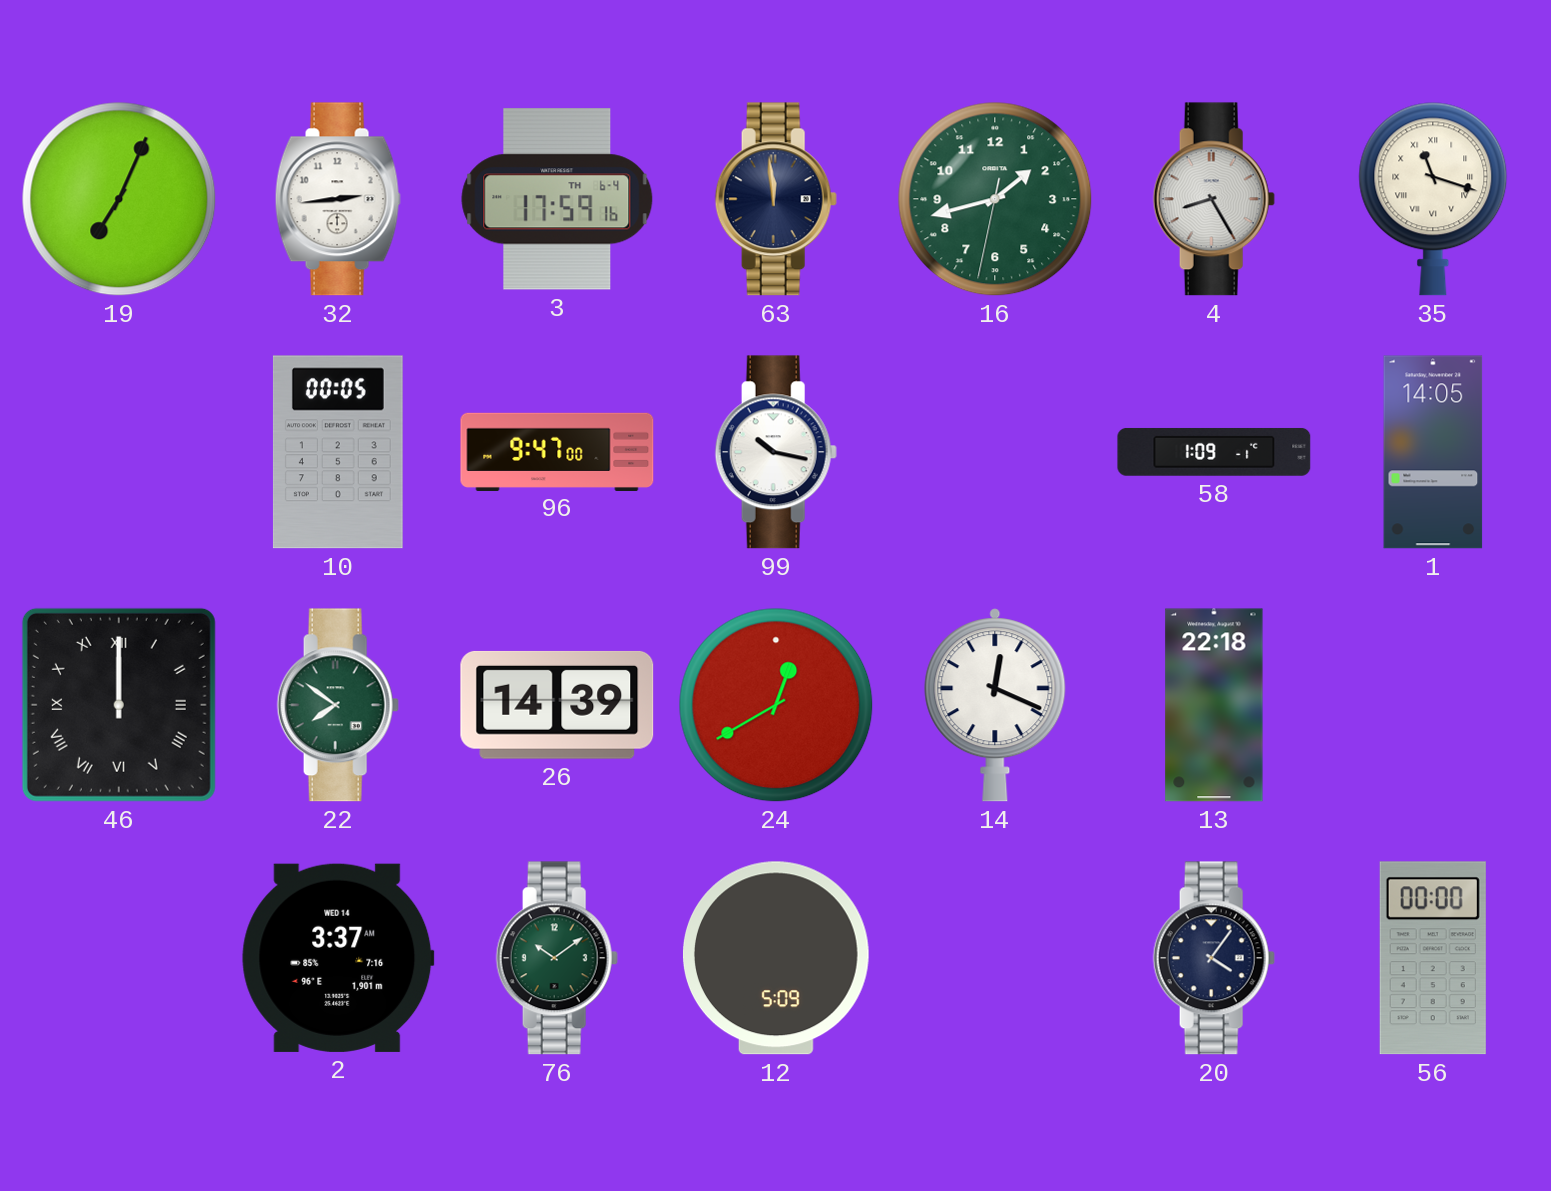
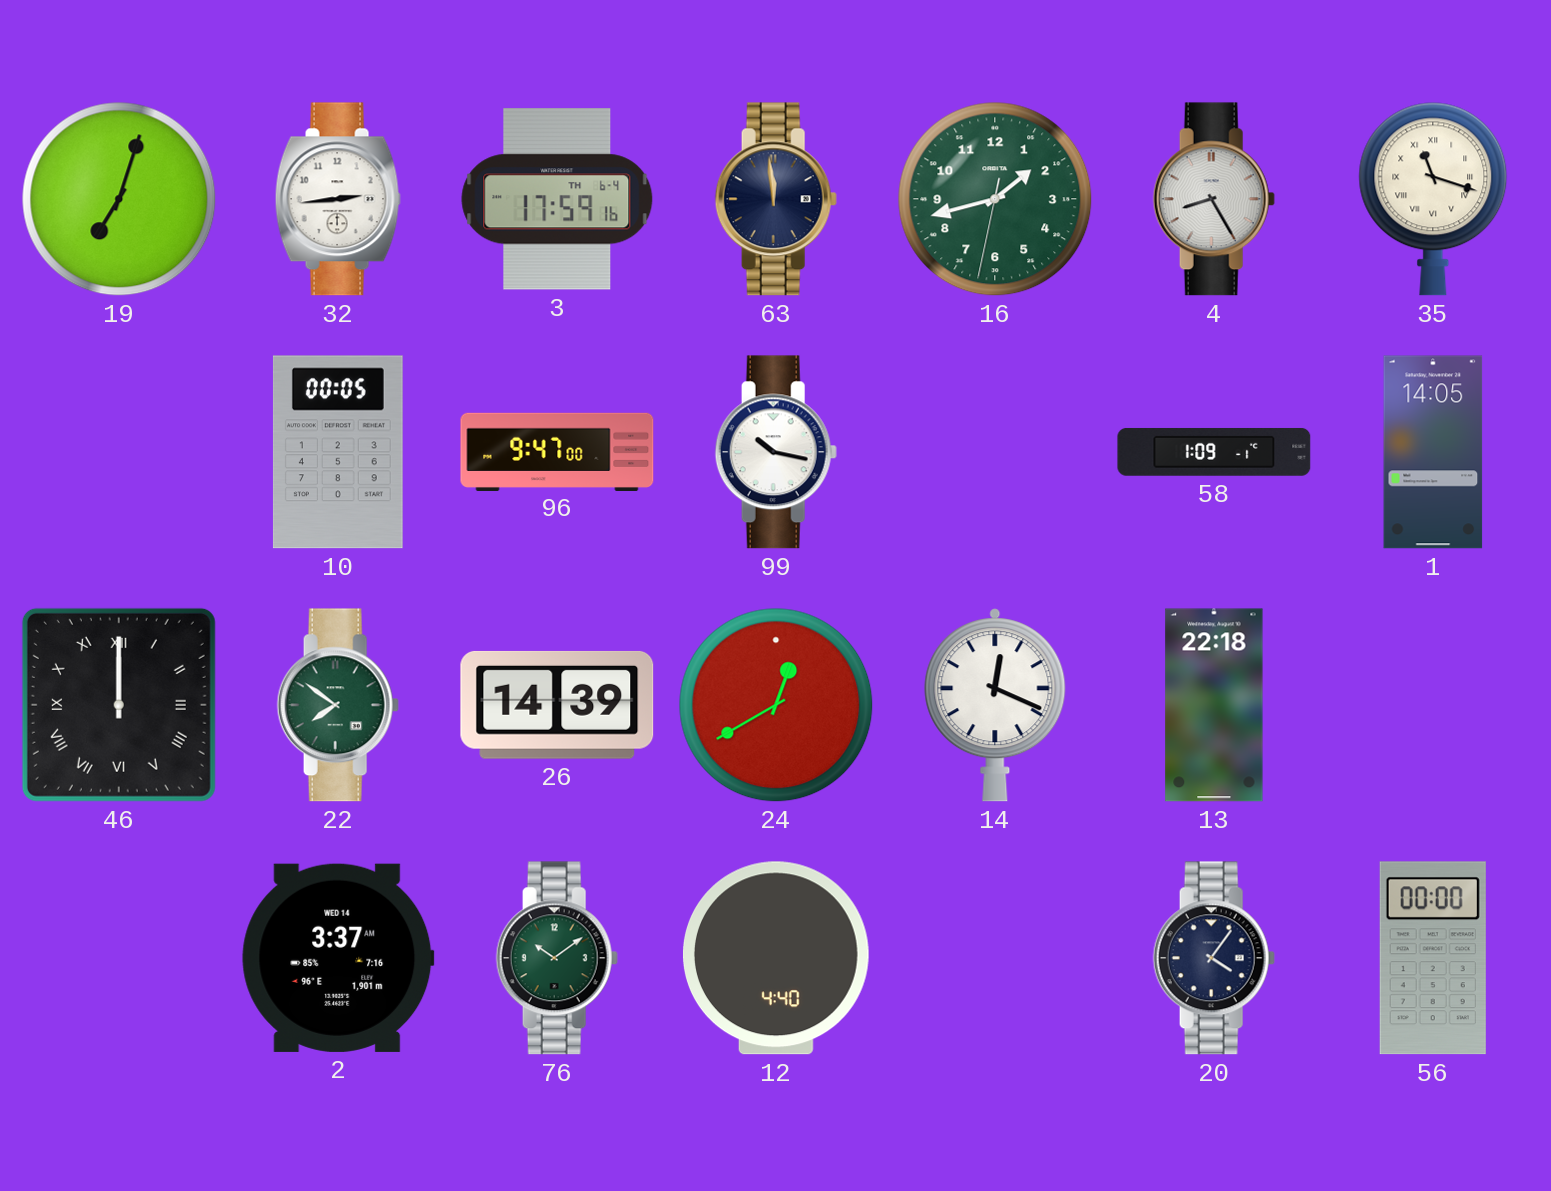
19: 7:04 -> 7:03 (119, 199)
12: 5:09 -> 4:40 (776, 958)
